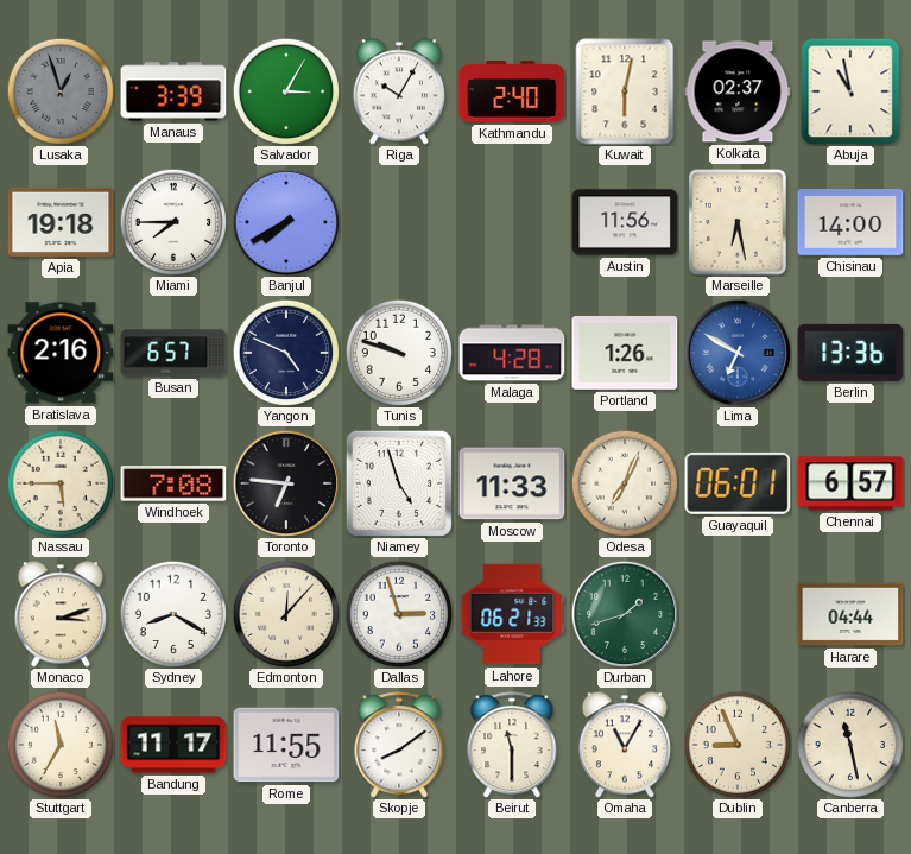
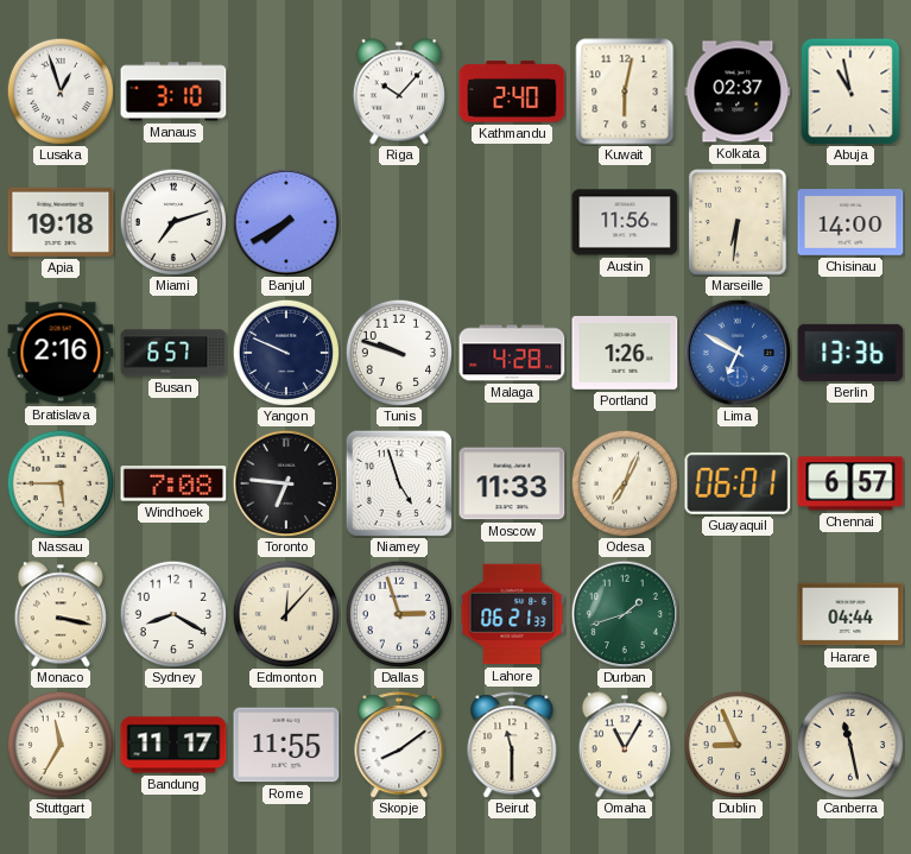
Lusaka dial: grey -> white (61, 91)
Manaus: 3:39 -> 3:10 (173, 91)
Salvador: 3:05 -> none (286, 91)
Riga: 10:05 -> 10:07 (399, 91)
Miami: 7:45 -> 7:12 (173, 222)
Marseille: 6:28 -> 6:31 (739, 223)
Yangon: 4:49 -> 9:49 (286, 353)
Monaco: 3:12 -> 3:17 (61, 614)
